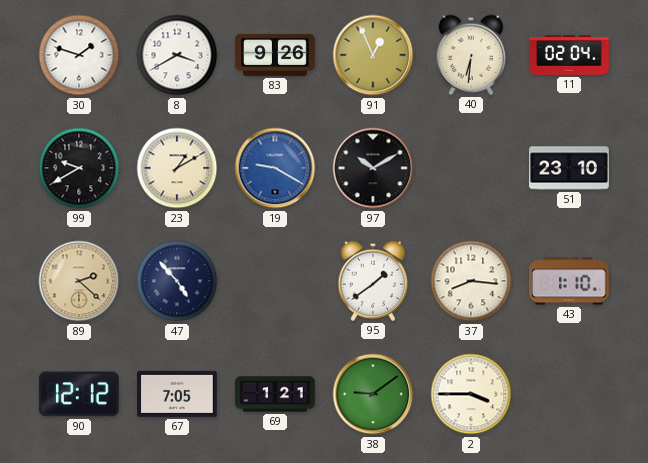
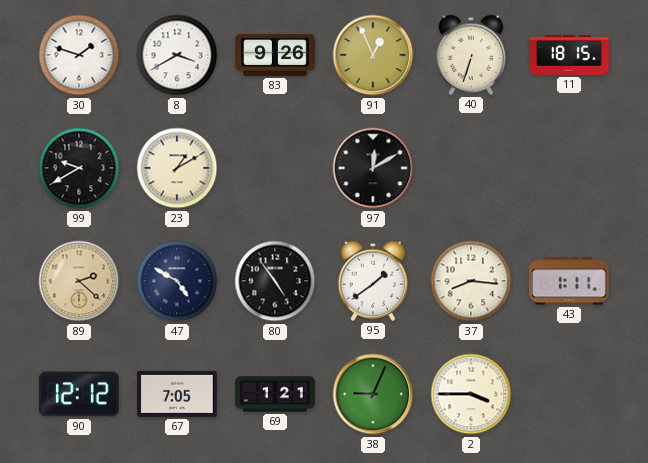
40: 6:31 -> 6:33 (471, 55)
11: 02:04 -> 18:15 (570, 56)
19: 9:20 -> none (275, 168)
97: 10:10 -> 12:10 (373, 168)
51: 23:10 -> none (569, 168)
47: 4:53 -> 4:50 (177, 281)
80: none -> 4:54 (275, 281)
43: 1:10 -> 1:11 (570, 281)
38: 9:09 -> 9:04 (373, 394)
